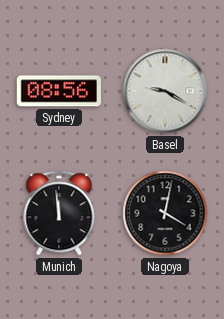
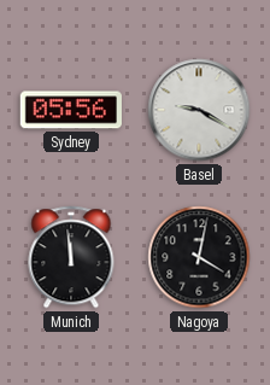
Sydney: 08:56 -> 05:56 (71, 110)
